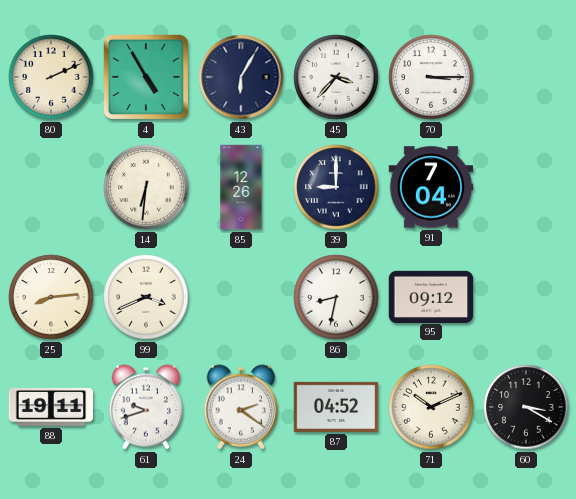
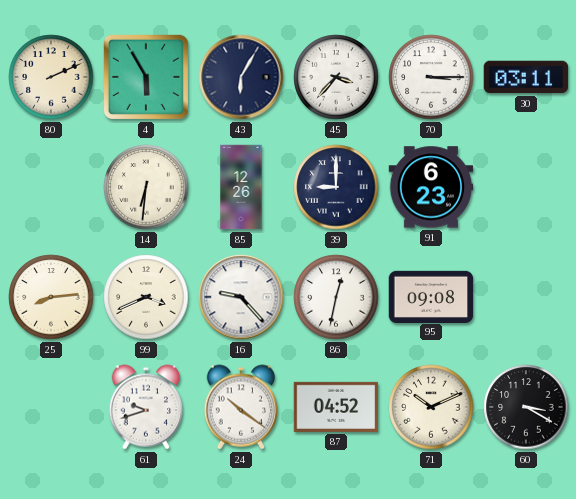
4: 4:55 -> 5:55 (146, 77)
30: none -> 03:11 (526, 77)
91: 7:04 -> 6:23 (431, 187)
16: none -> 9:23 (241, 297)
86: 8:32 -> 12:32 (336, 297)
95: 09:12 -> 09:08 (431, 296)
88: 19:11 -> none (51, 407)
24: 2:21 -> 10:21 (241, 407)
